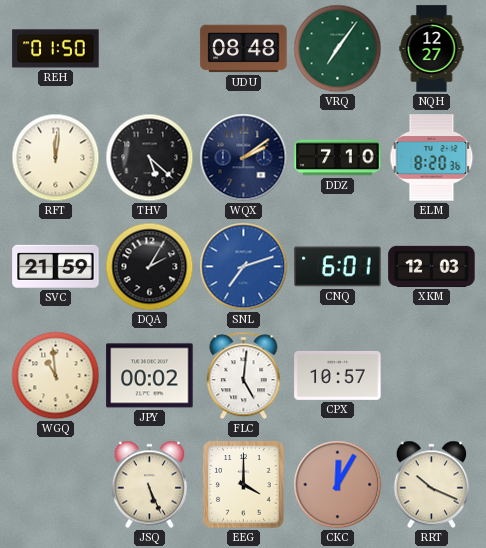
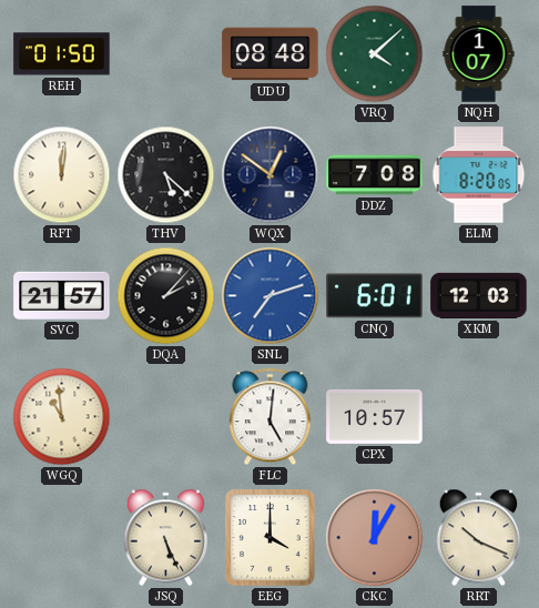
VRQ: 7:06 -> 4:08 (375, 54)
NQH: 12:27 -> 1:07 (479, 54)
WQX: 2:09 -> 12:51 (271, 175)
DDZ: 7:10 -> 7:08 (375, 175)
ELM: 8:20:36 -> 8:20:05 (479, 175)
SVC: 21:59 -> 21:57 (62, 295)
DQA: 2:05 -> 2:07 (166, 296)
JPY: 00:02 -> none (150, 376)
